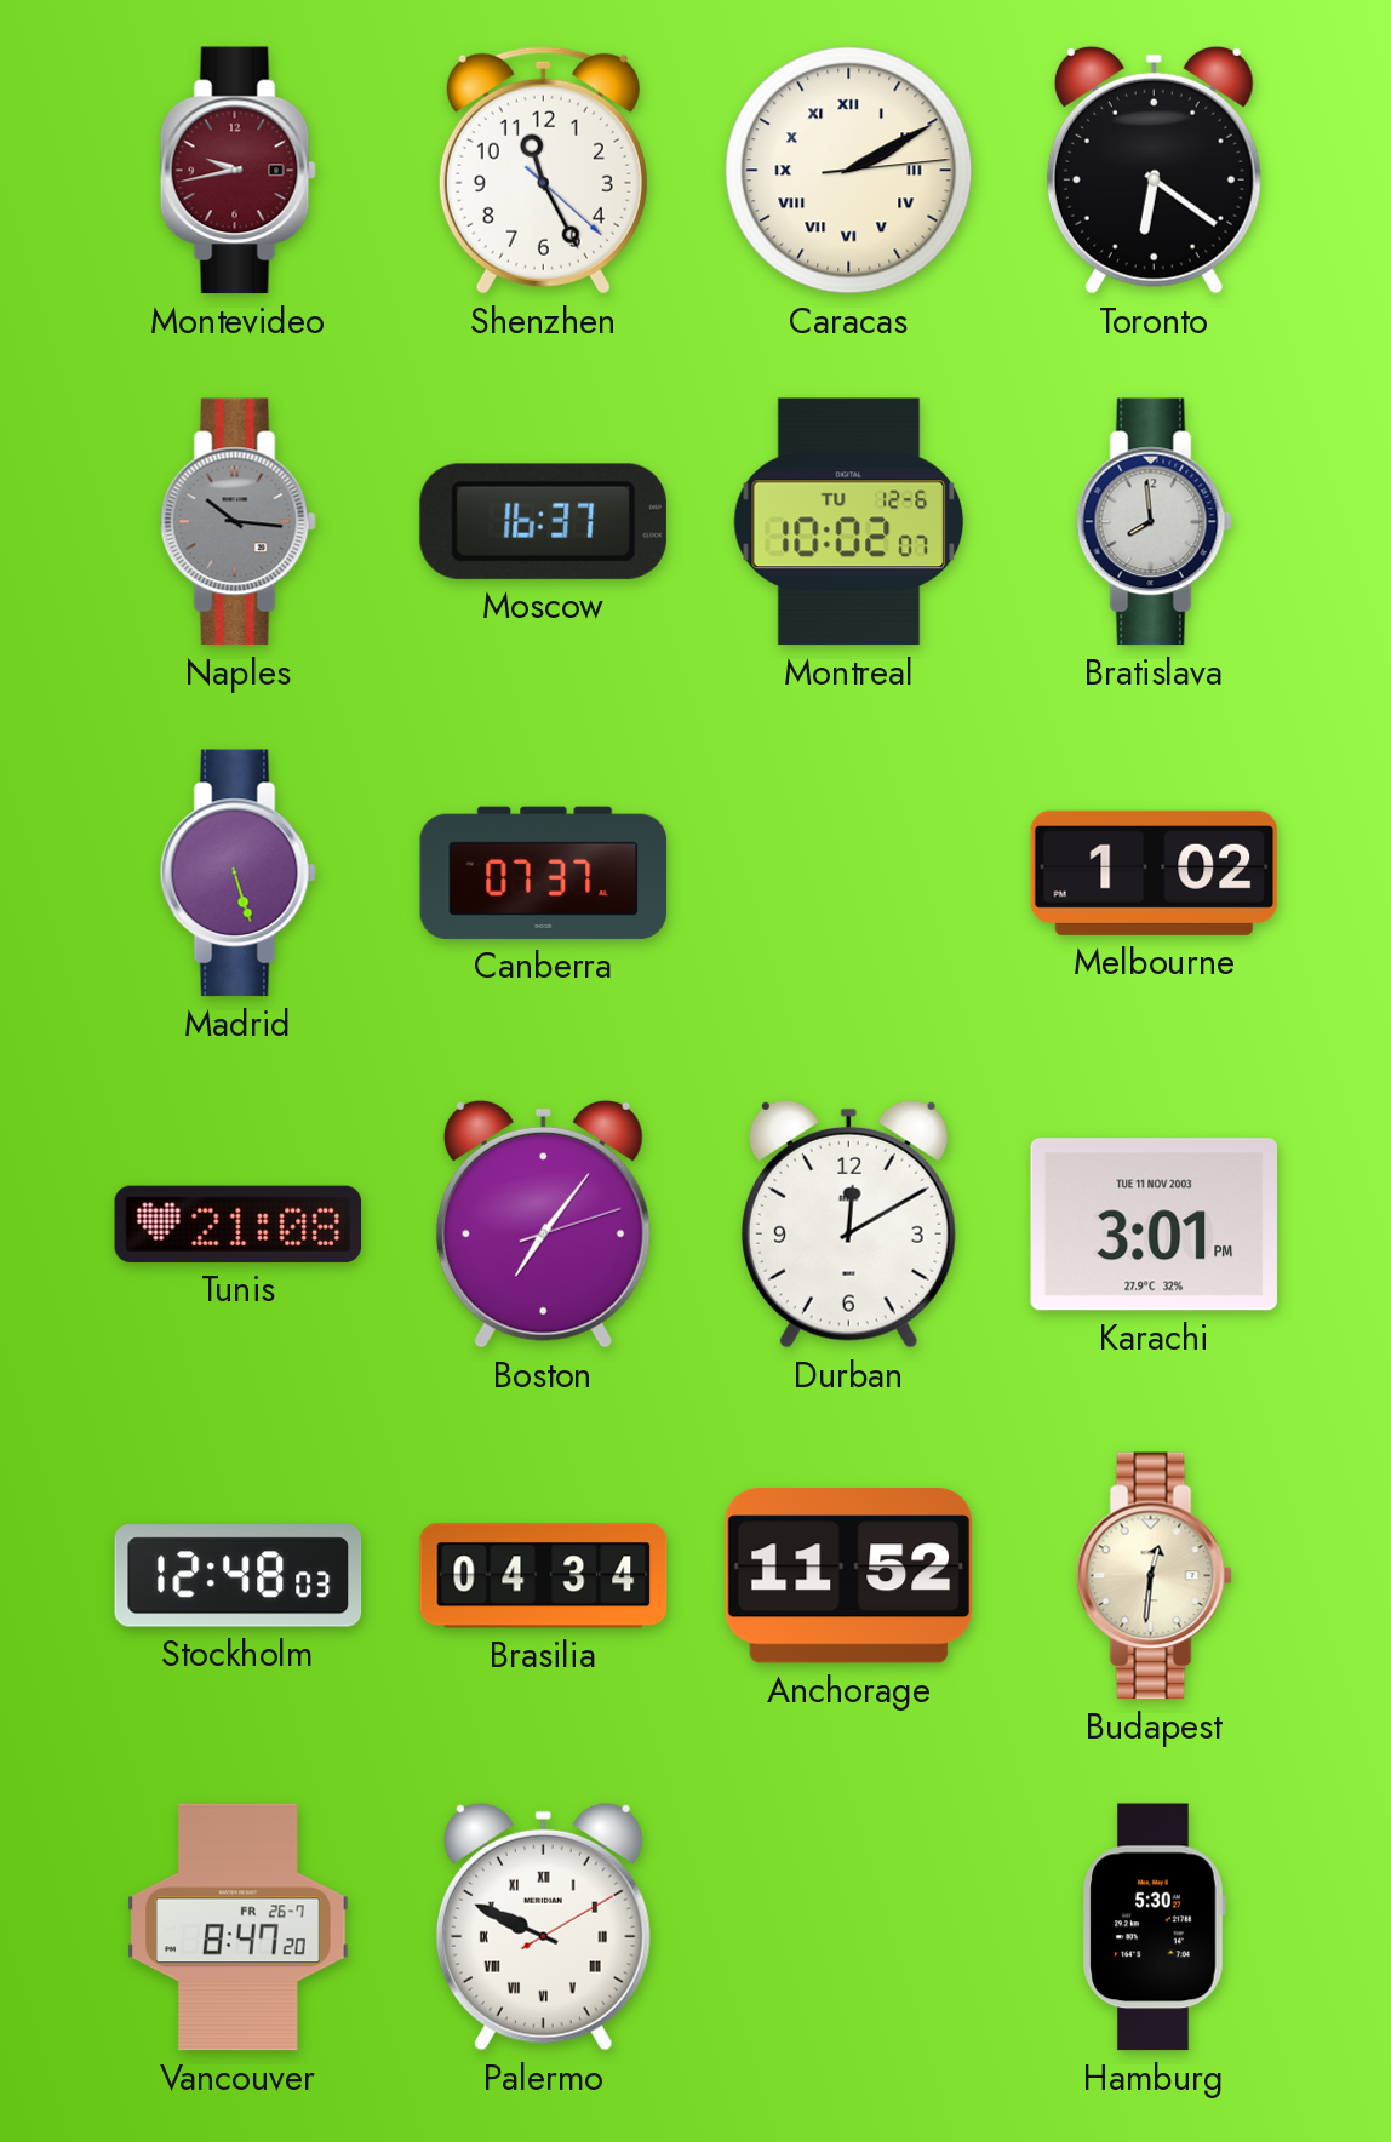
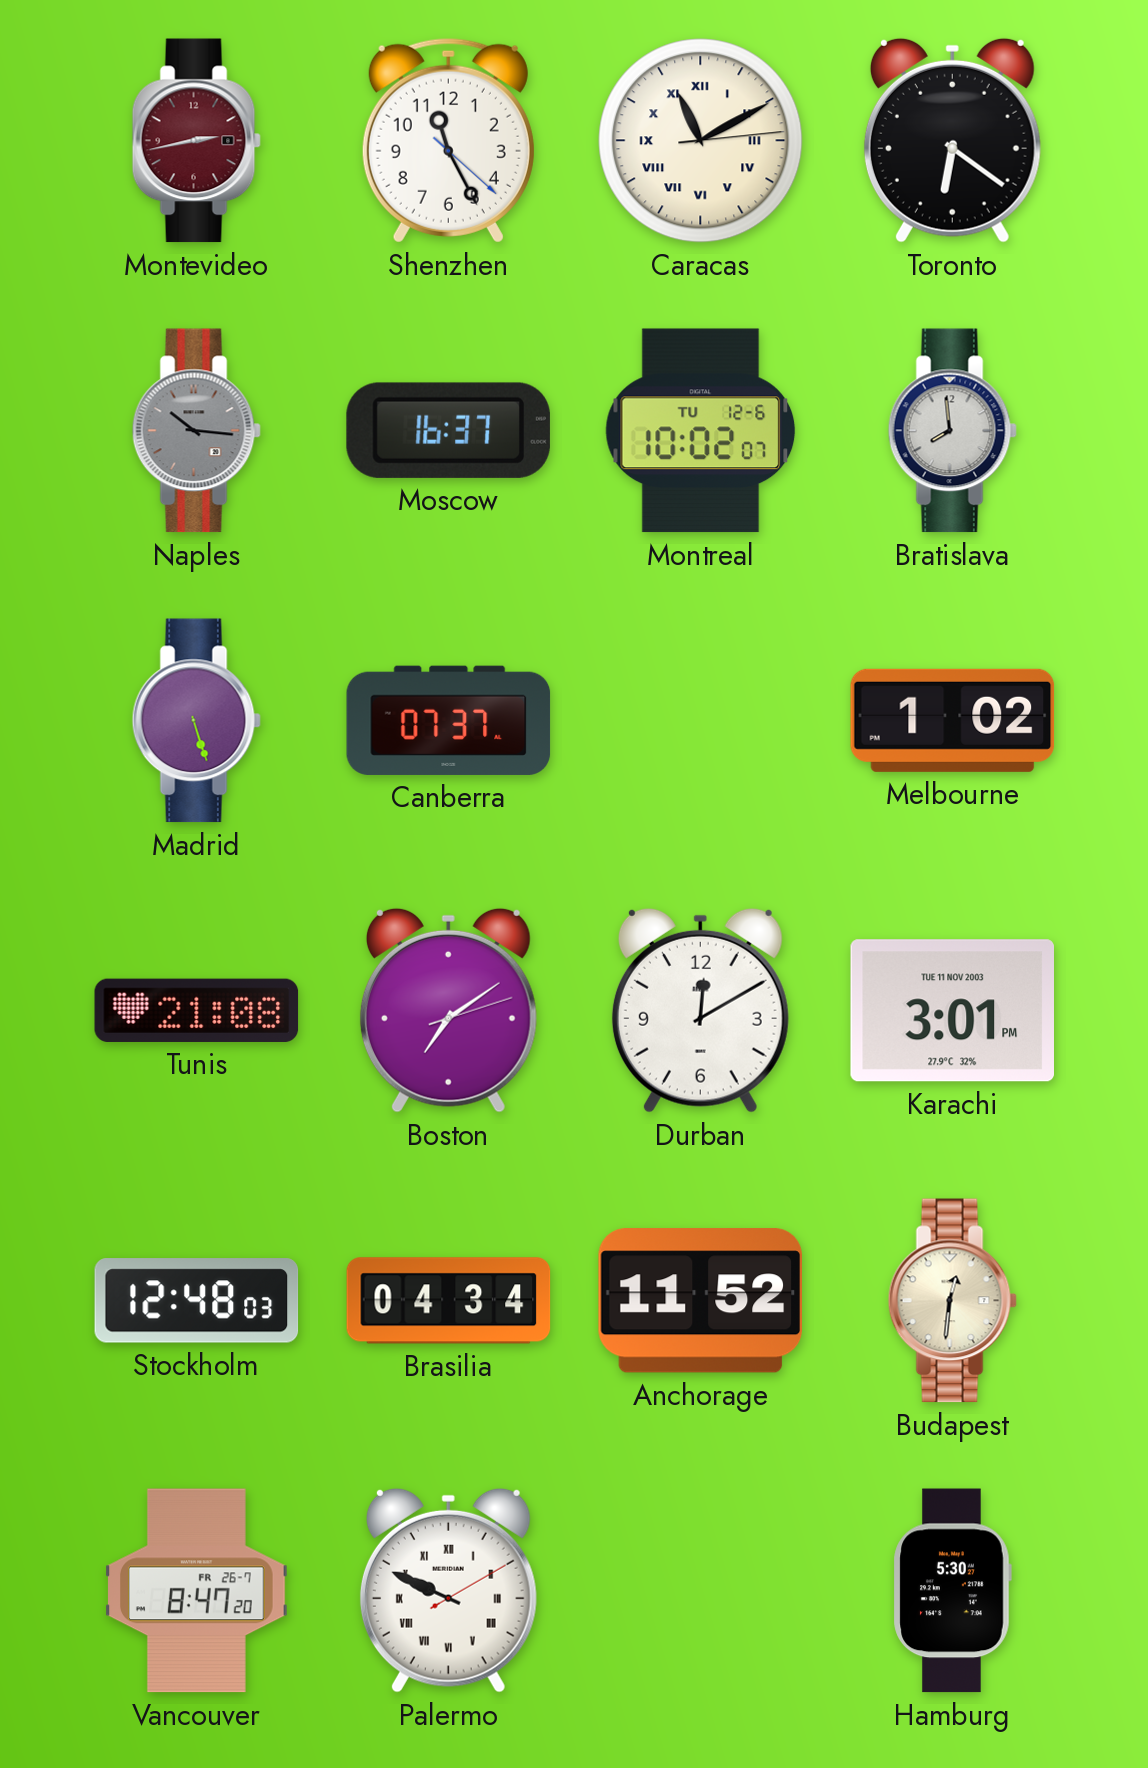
Montevideo: 9:43 -> 2:43 (196, 141)
Caracas: 2:10 -> 11:10 (701, 141)
Boston: 7:06 -> 7:09 (448, 1010)
